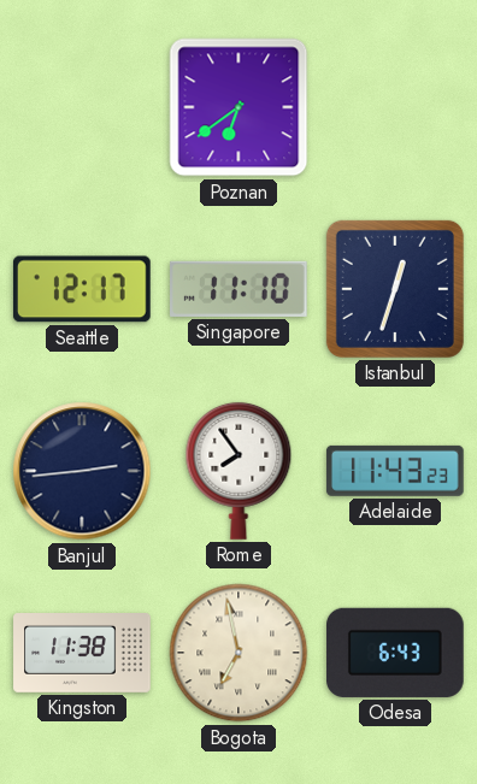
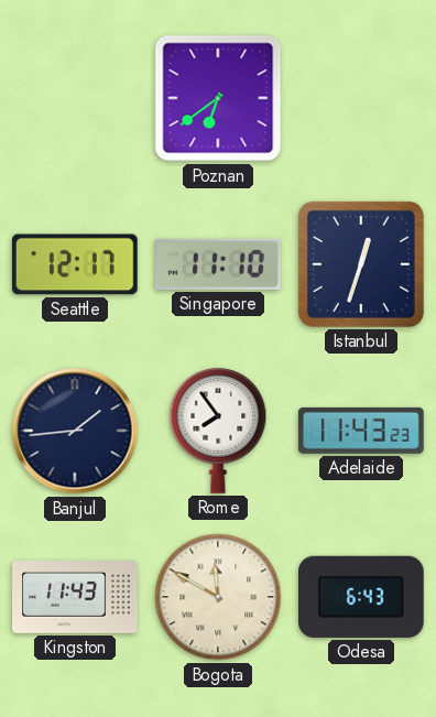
Banjul: 2:44 -> 1:44 (75, 431)
Kingston: 11:38 -> 11:43 (75, 598)
Bogota: 6:58 -> 11:50 (218, 597)
